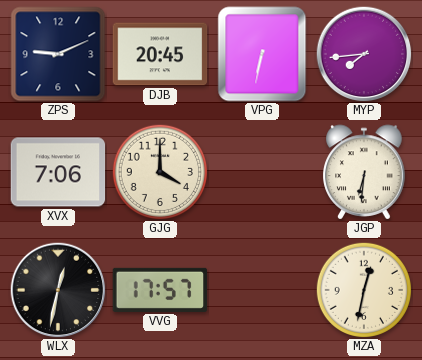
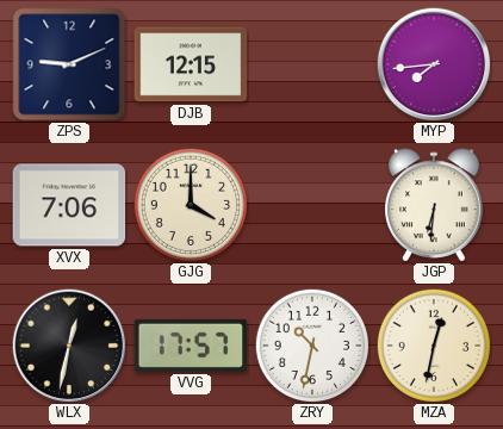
DJB: 20:45 -> 12:15 (191, 64)
VPG: 6:32 -> none (262, 54)
ZRY: none -> 10:32 (311, 344)
